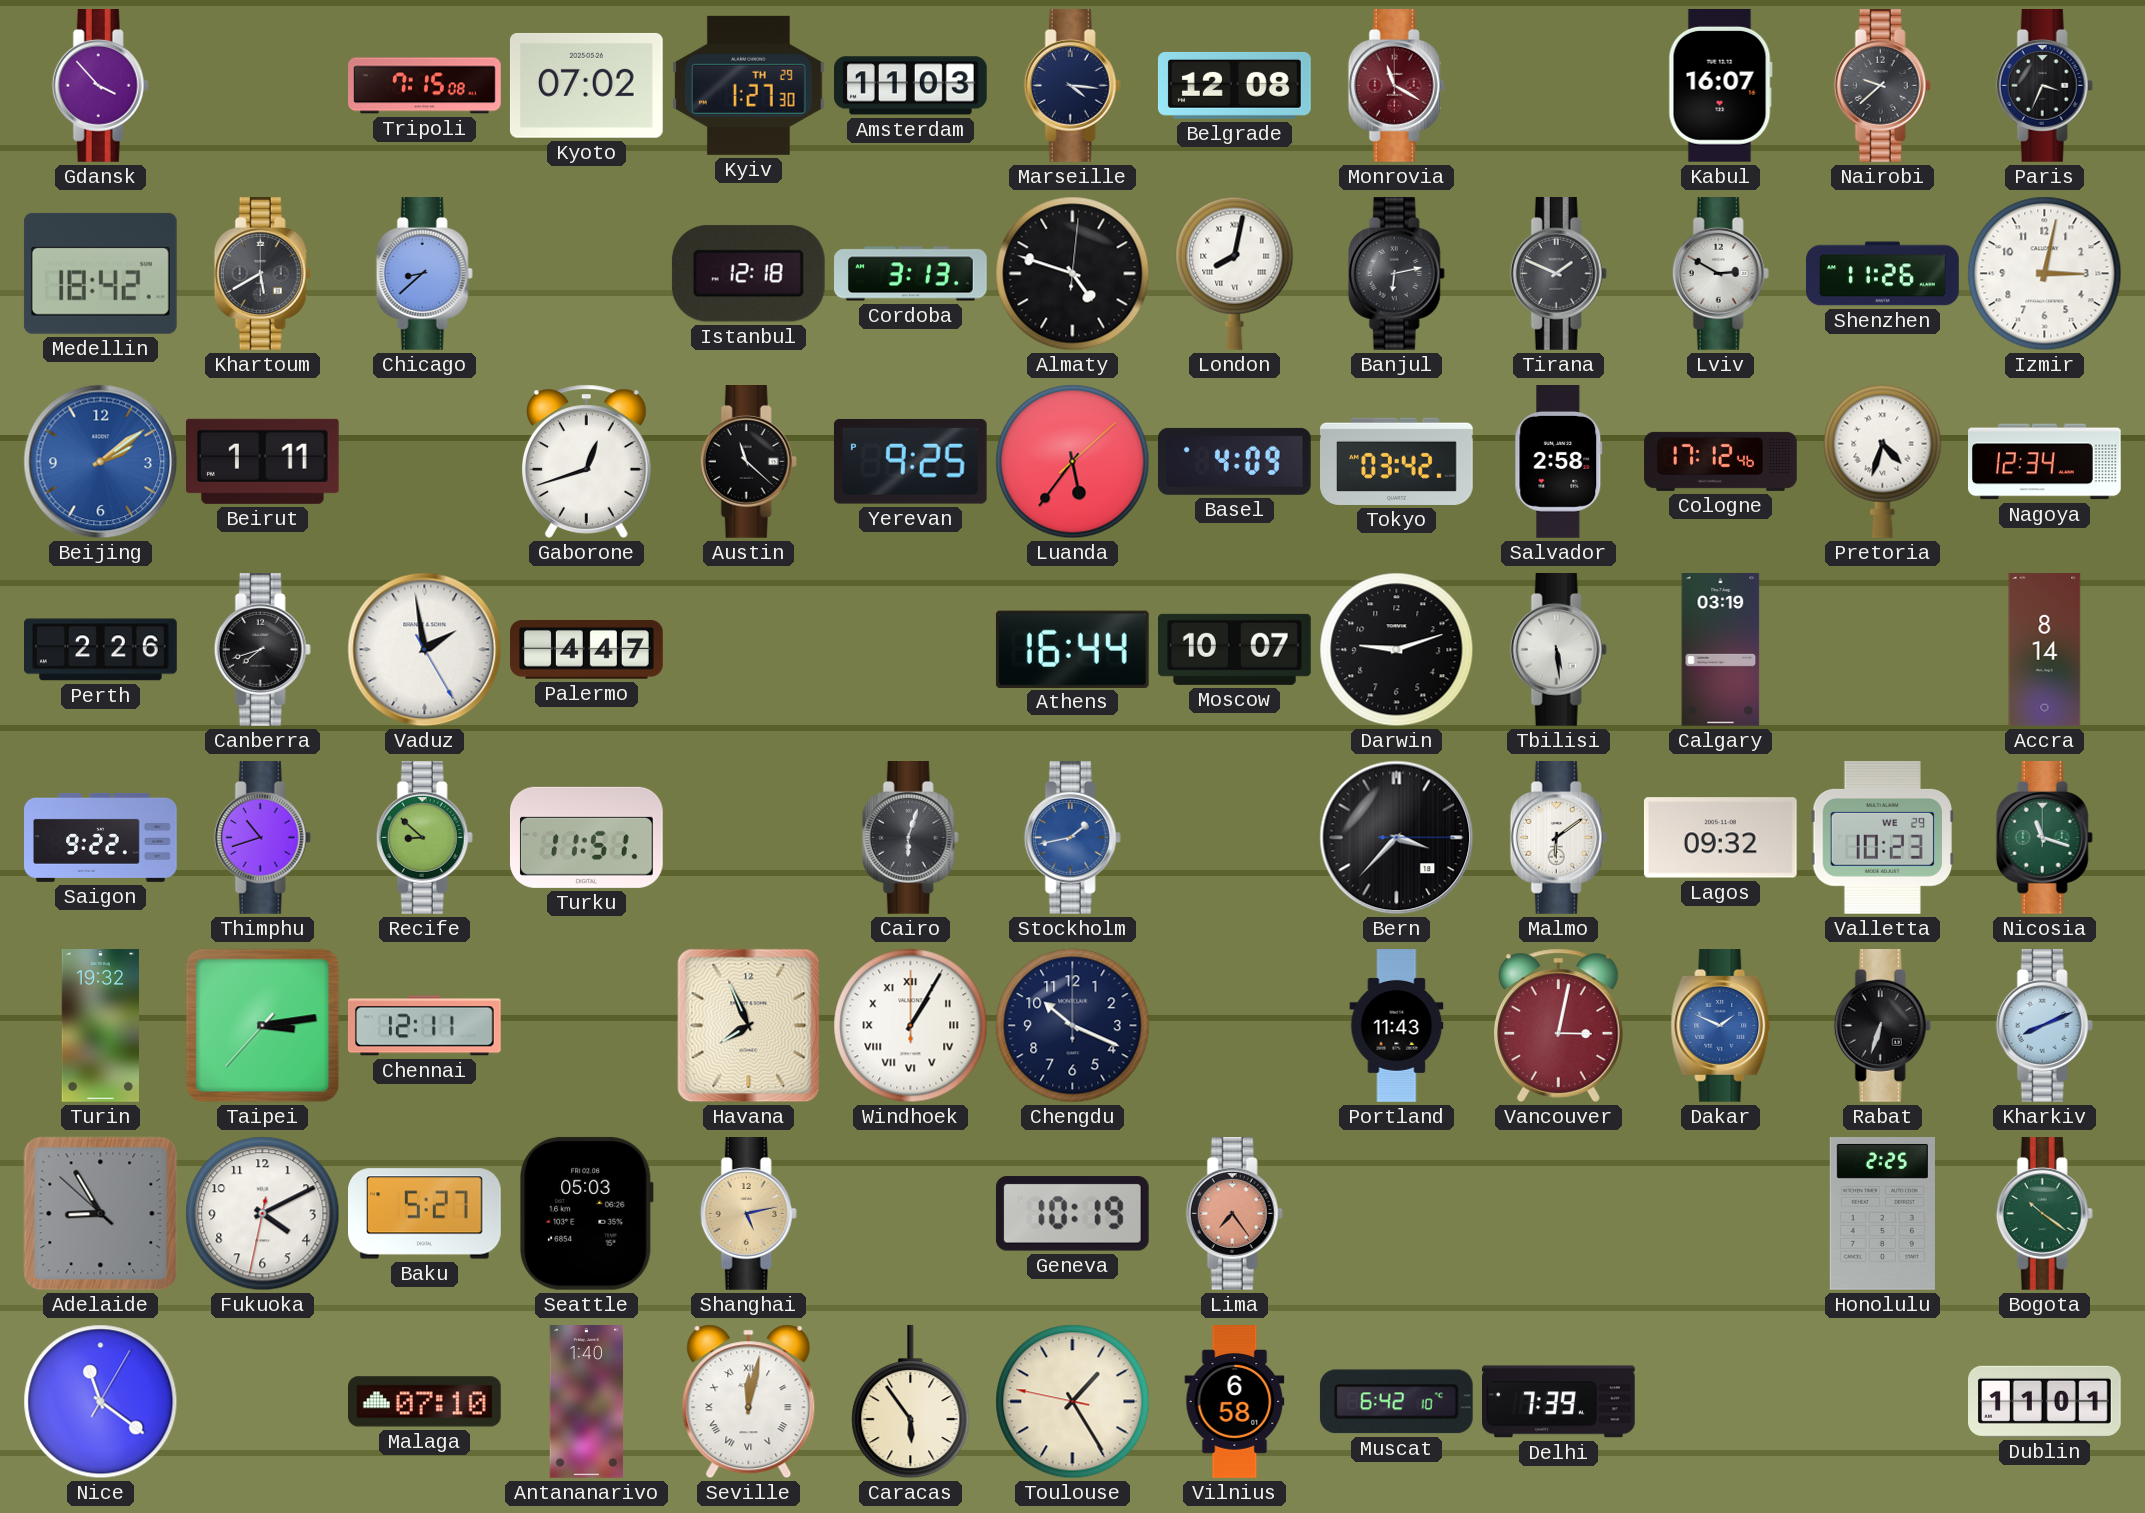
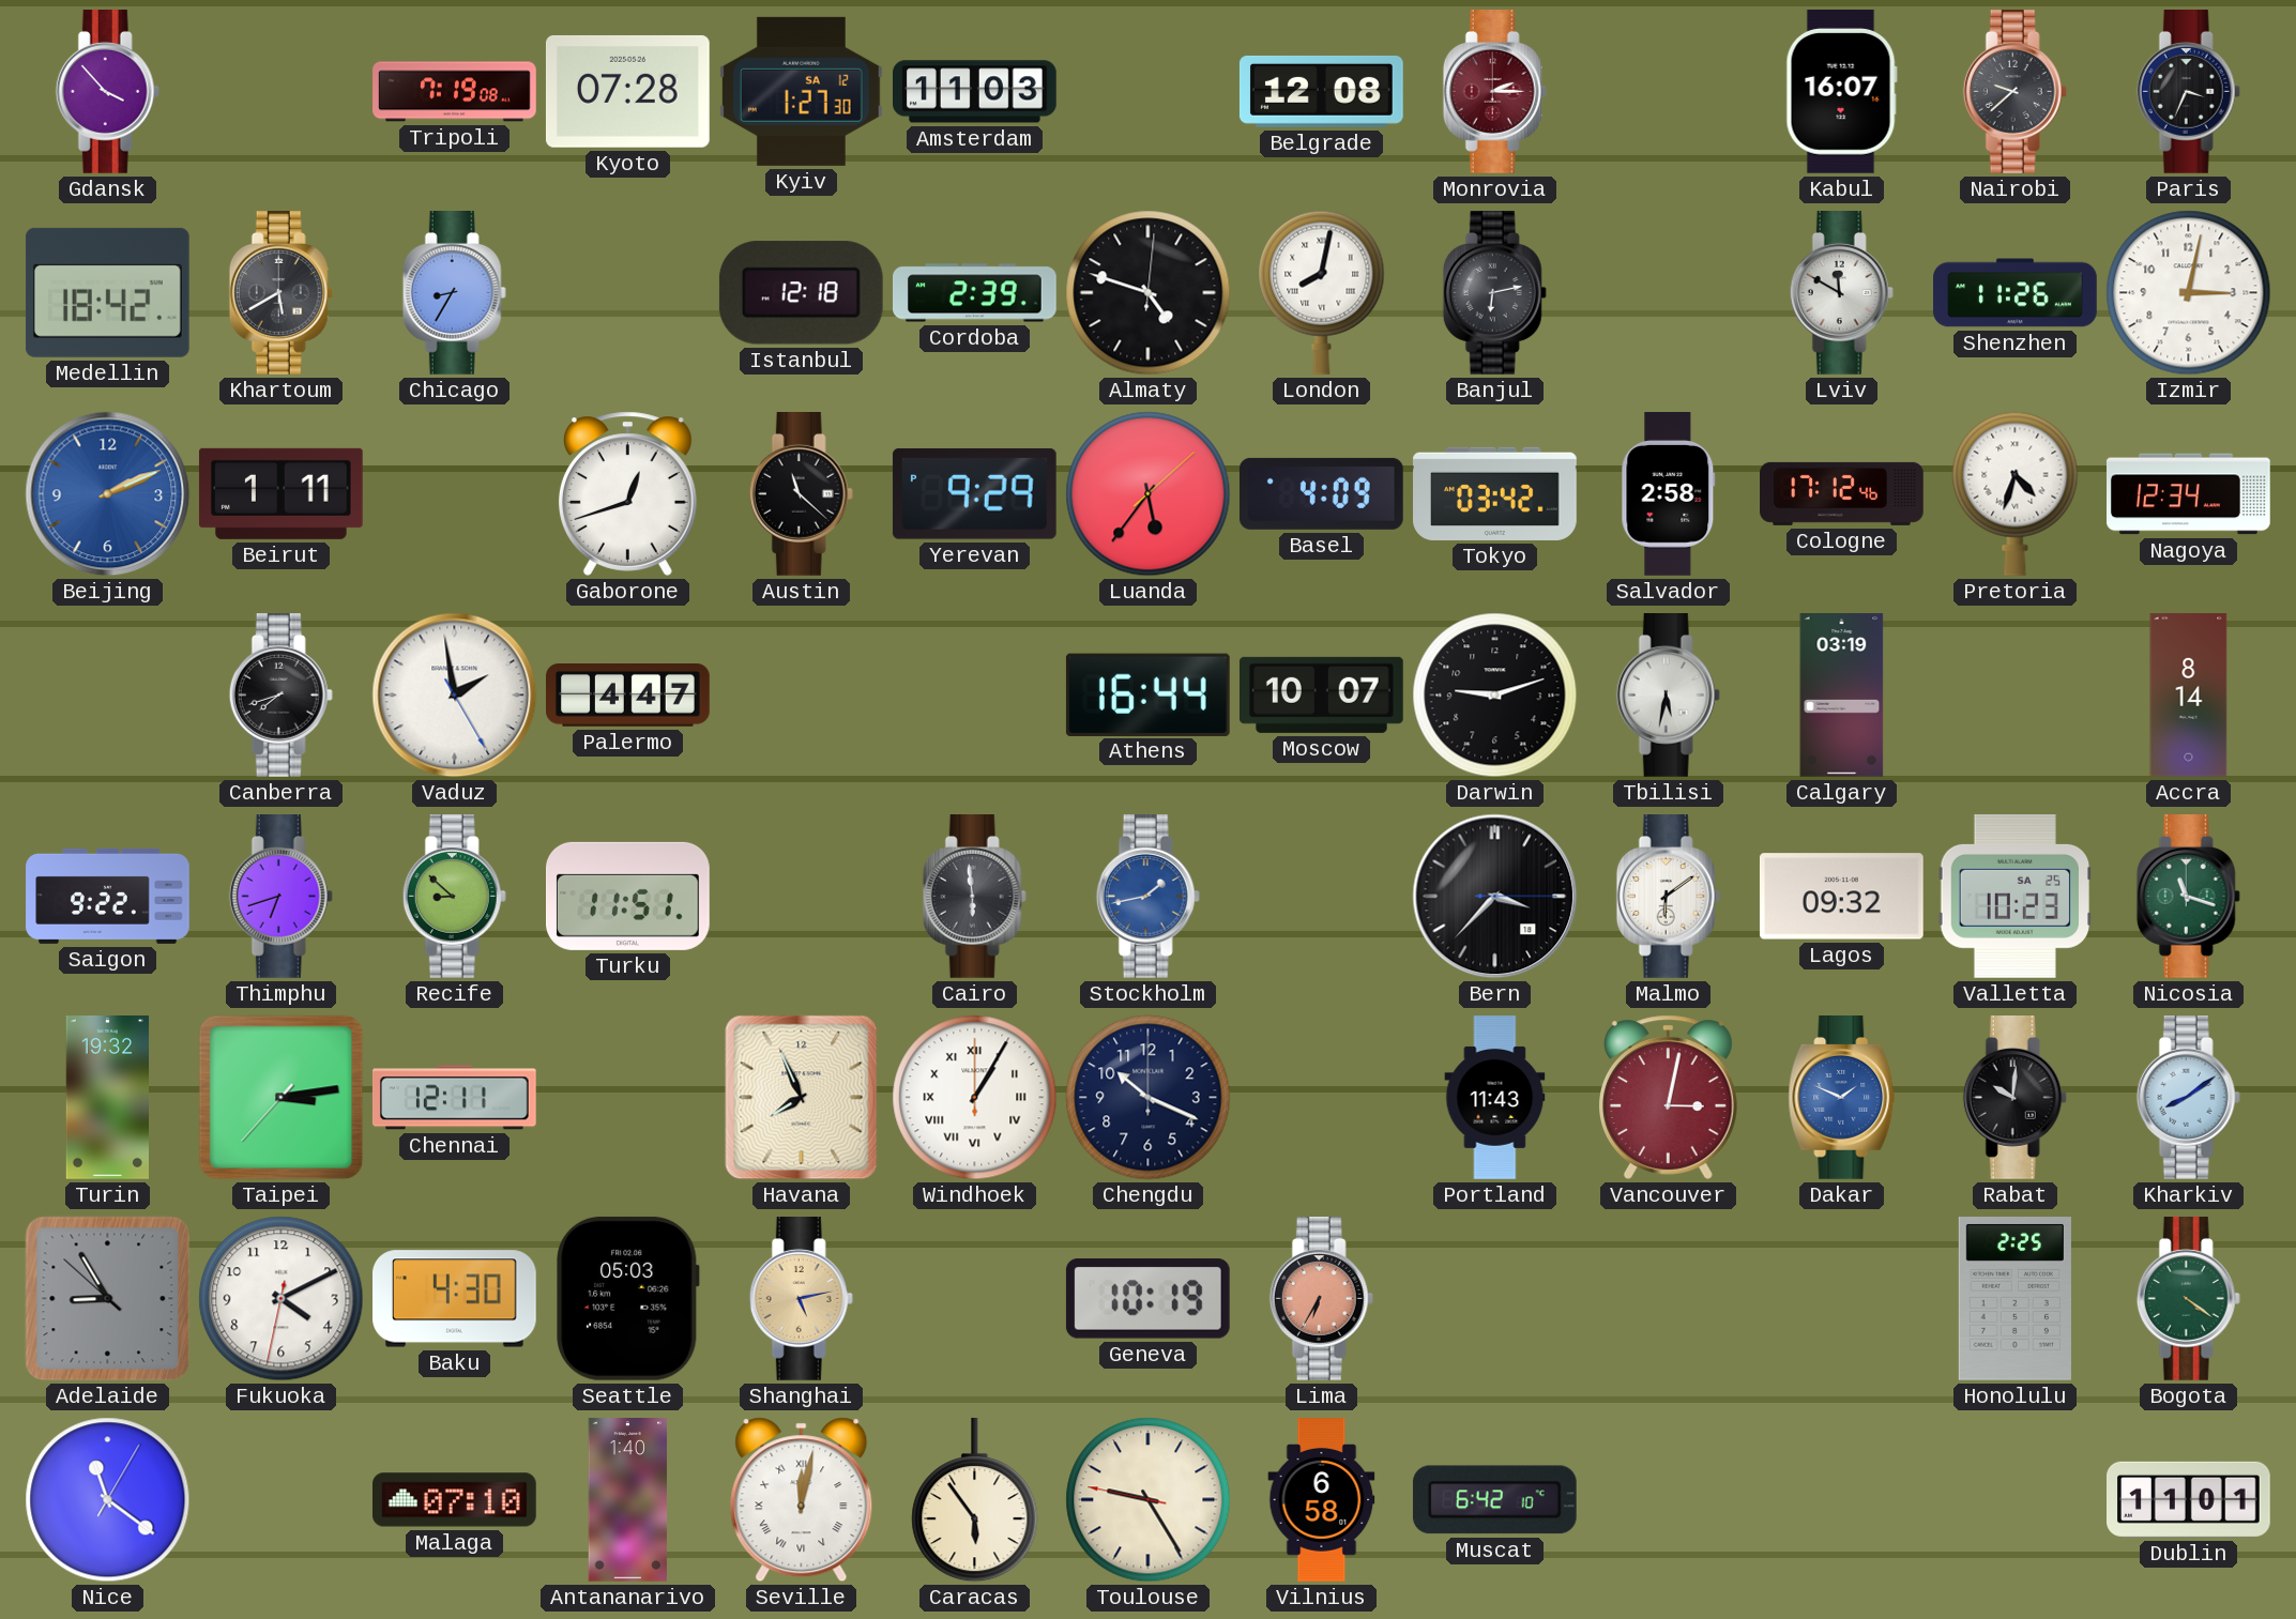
Tripoli: 7:15 -> 7:19 (455, 92)
Kyoto: 07:02 -> 07:28 (627, 91)
Kyiv date: TH 29 -> SA 12 (801, 91)
Marseille: 4:16 -> none (1072, 86)
Monrovia: 11:20 -> 2:15 (1494, 92)
Chicago: 8:38 -> 8:35 (454, 293)
Cordoba: 3:13 -> 2:39 (975, 293)
Tirana: 1:49 -> none (1558, 274)
Lviv: 2:50 -> 11:50 (1841, 293)
Beijing: 2:09 -> 2:11 (108, 494)
Yerevan: 9:25 -> 9:29 (974, 494)
Perth: 2:26 -> none (101, 650)
Tbilisi: 5:29 -> 5:32 (1668, 696)
Thimphu: 10:42 -> 6:42 (280, 897)
Cairo: 6:03 -> 5:59 (974, 897)
Valletta date: WE 29 -> SA 25 (2014, 896)
Rabat: 6:33 -> 10:01 (2014, 1098)
Kharkiv: 8:11 -> 8:09 (2188, 1098)
Baku: 5:27 -> 4:30 (455, 1299)
Lima: 7:24 -> 6:35 (1321, 1299)
Bogota: 10:21 -> 4:21 (2188, 1299)
Toulouse: 1:24 -> 9:24 (1149, 1500)
Delhi: 7:39 -> none (1559, 1402)
